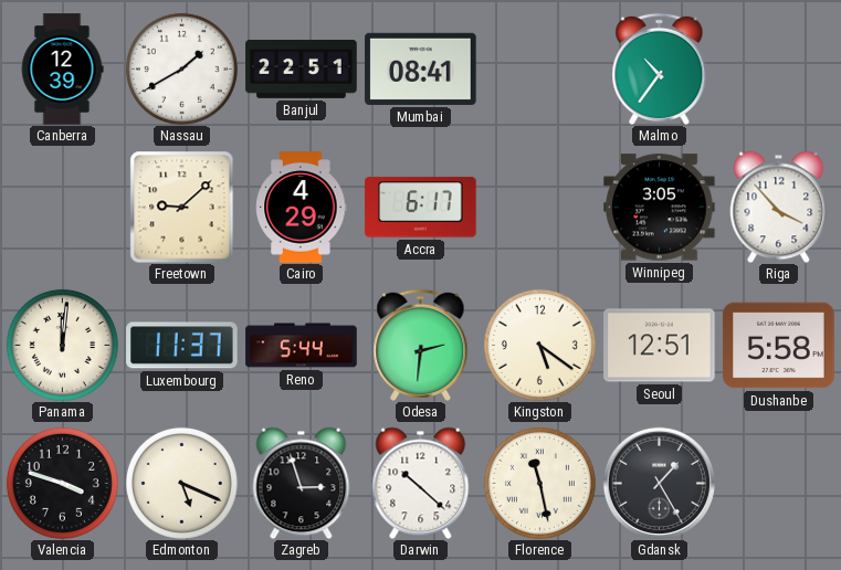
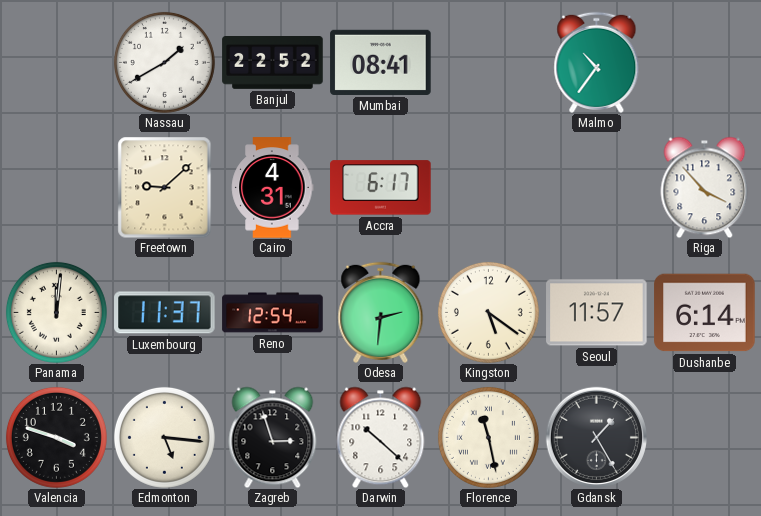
Canberra: 12:39 -> none (62, 70)
Banjul: 22:51 -> 22:52 (273, 63)
Cairo: 4:29 -> 4:31 (273, 188)
Winnipeg: 3:05 -> none (660, 208)
Reno: 5:44 -> 12:54 (273, 313)
Seoul: 12:51 -> 11:57 (597, 313)
Dushanbe: 5:58 -> 6:14 (705, 313)
Edmonton: 5:19 -> 5:16 (164, 437)
